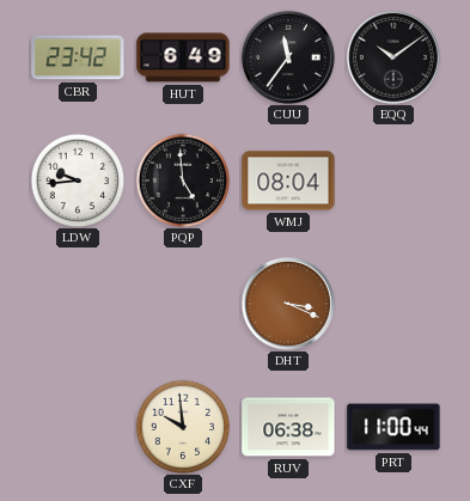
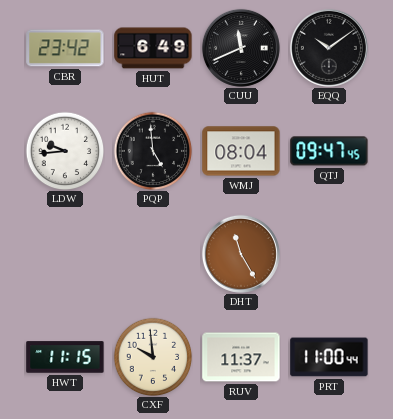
CUU: 11:36 -> 11:41 (241, 48)
QTJ: none -> 09:47 (329, 151)
DHT: 3:19 -> 11:25 (241, 254)
HWT: none -> 11:15 (65, 357)
RUV: 06:38 -> 11:37 (241, 357)
